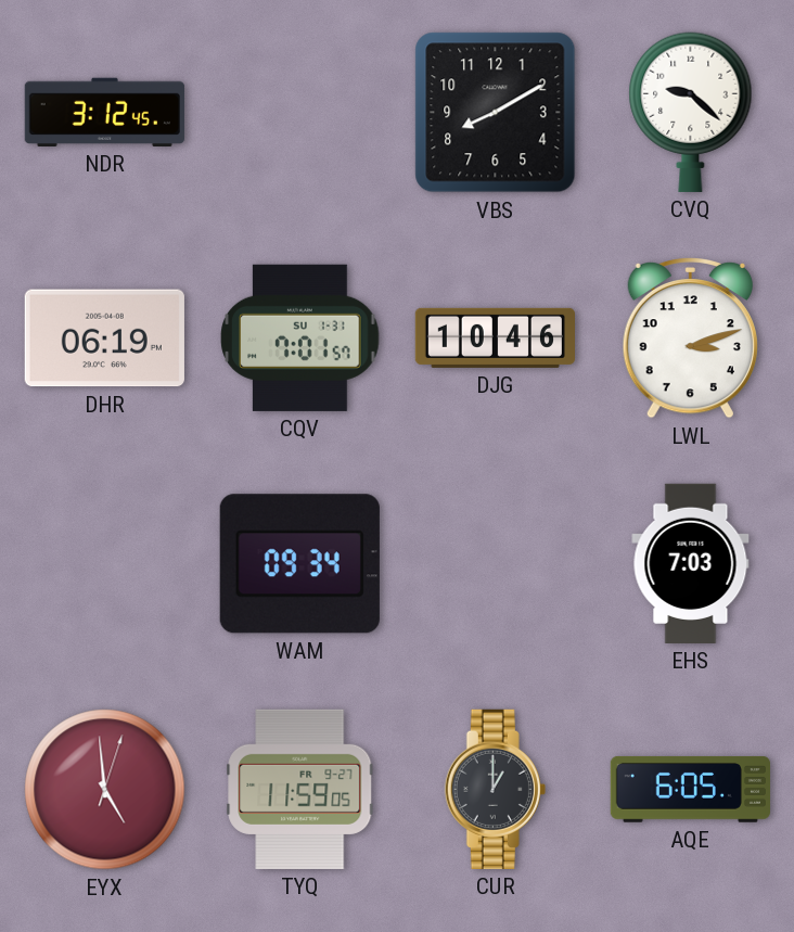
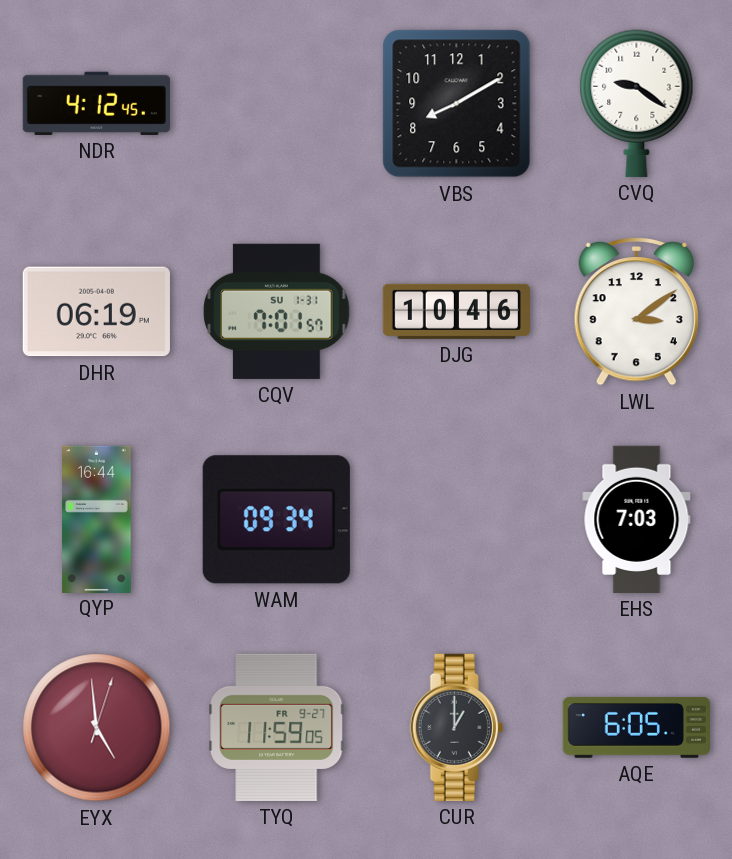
NDR: 3:12 -> 4:12 (96, 103)
CVQ: 9:22 -> 9:21 (637, 103)
LWL: 3:12 -> 3:09 (636, 311)
QYP: none -> 16:44 (97, 519)
